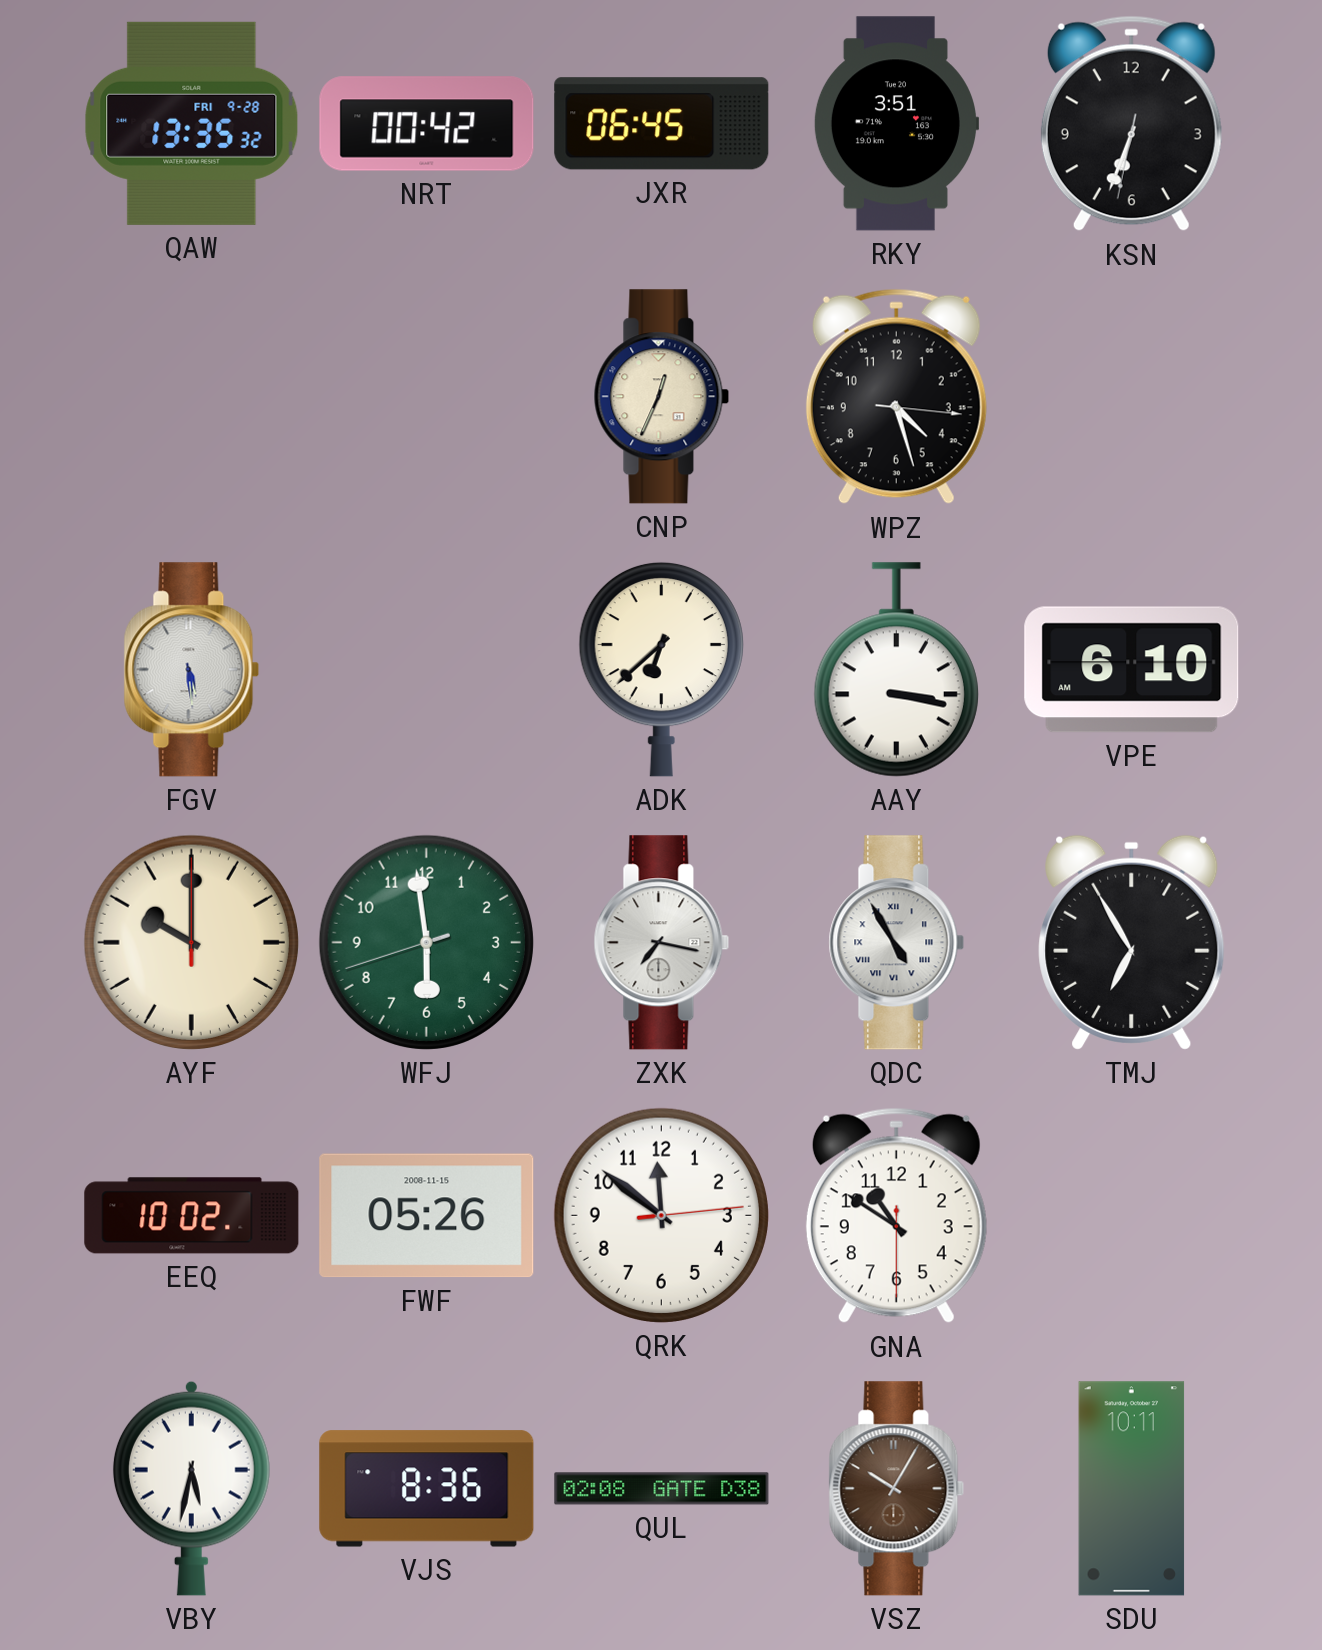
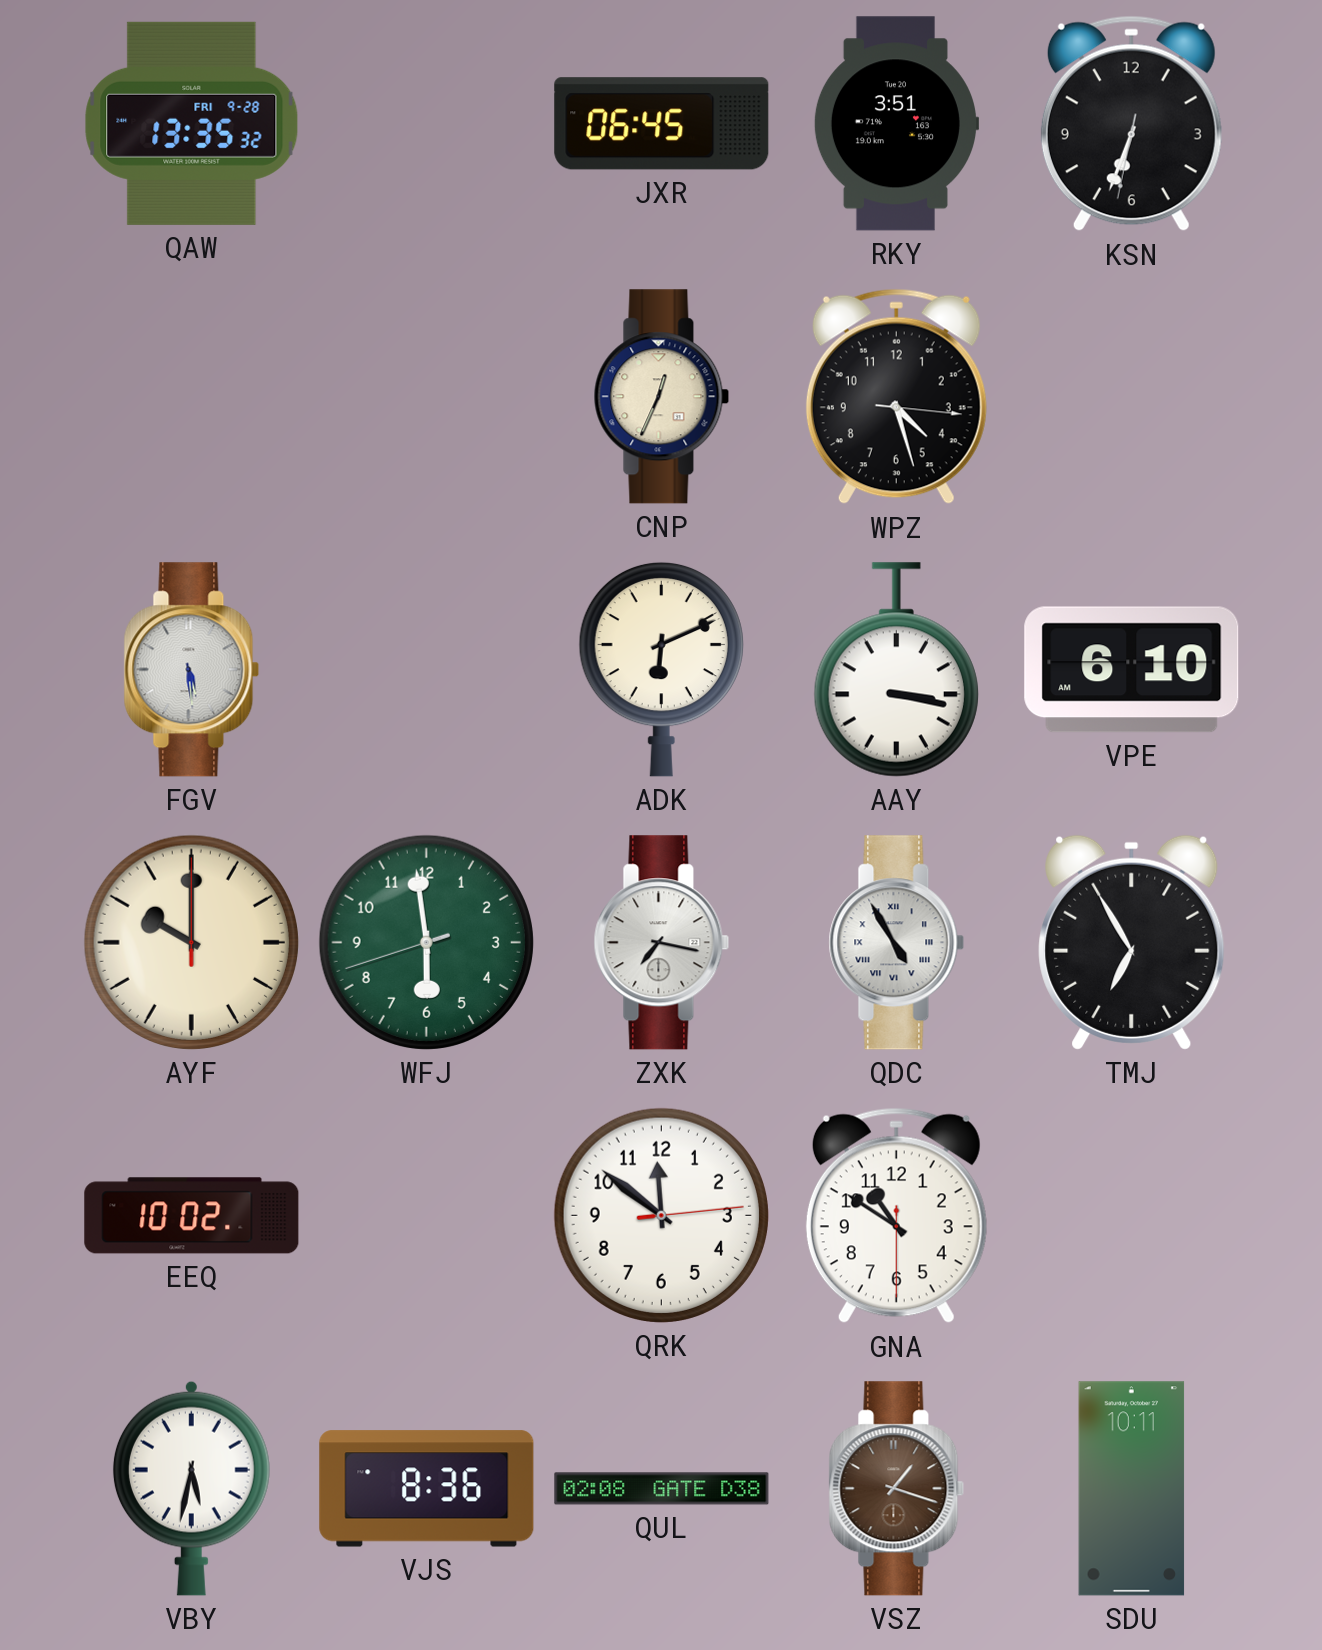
NRT: 00:42 -> none (427, 124)
ADK: 6:38 -> 6:11 (661, 669)
FWF: 05:26 -> none (427, 1216)
VSZ: 10:05 -> 1:18 (897, 1489)
